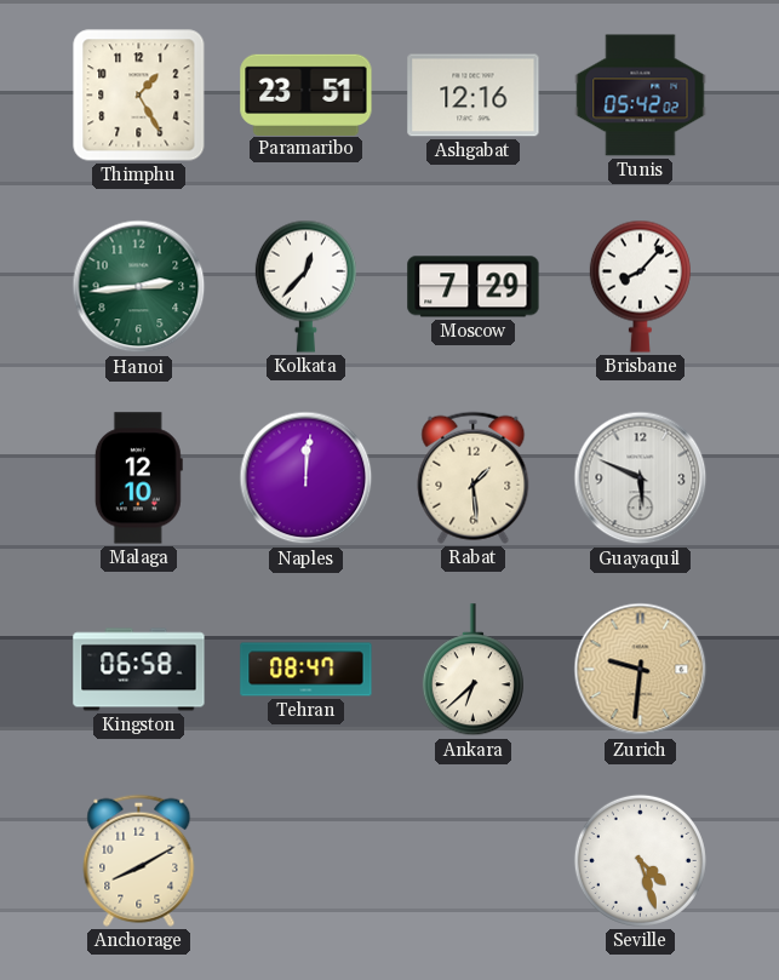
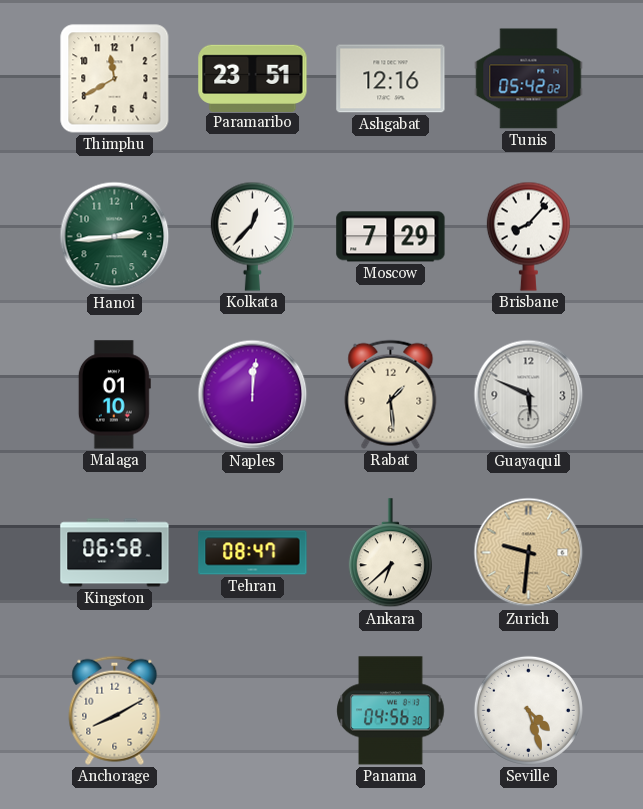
Thimphu: 1:25 -> 11:40 (115, 79)
Malaga: 12:10 -> 01:10 (114, 395)
Panama: none -> 04:56 (391, 711)
